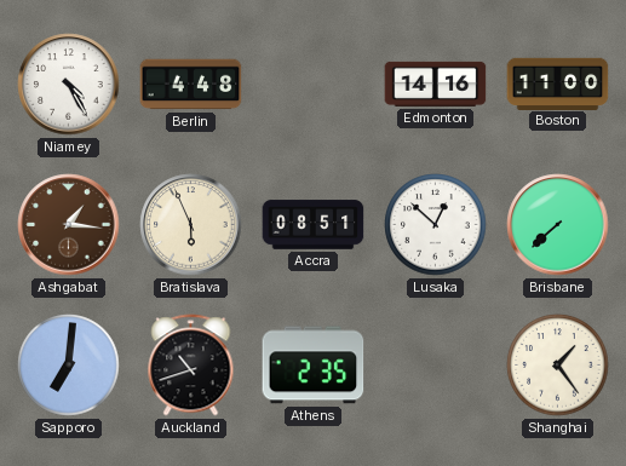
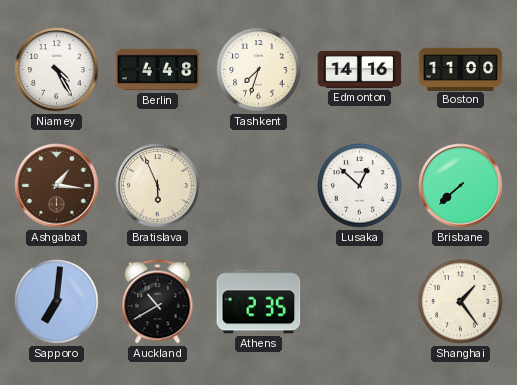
Tashkent: none -> 7:33 (259, 70)
Accra: 08:51 -> none (314, 225)
Auckland: 10:42 -> 10:40 (158, 302)
